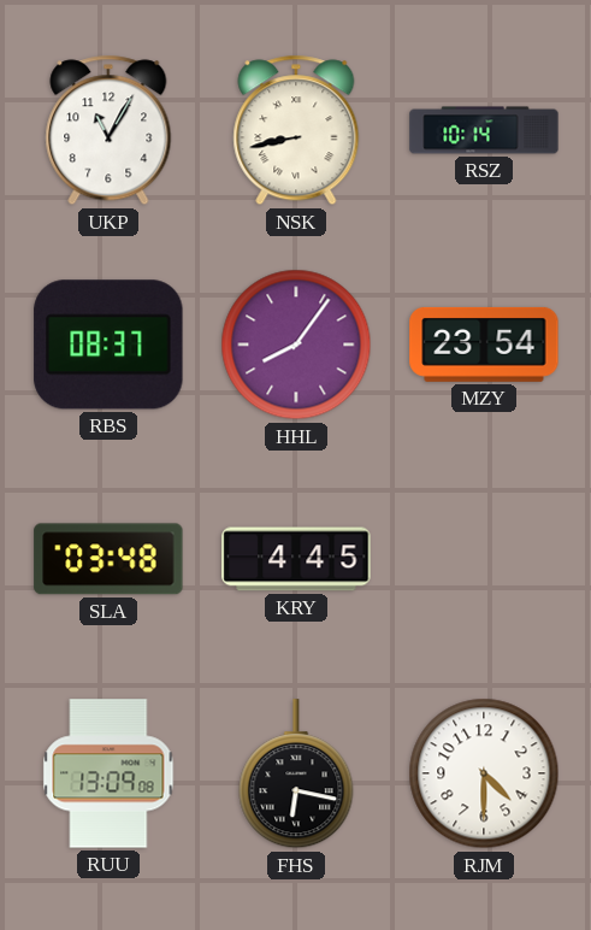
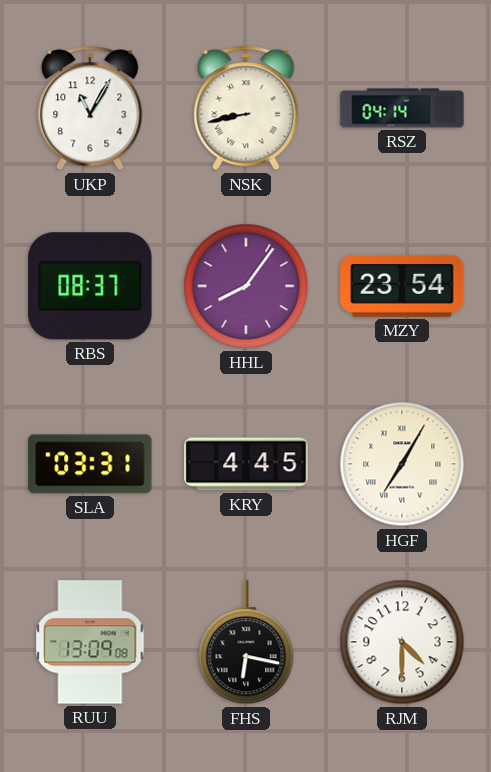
RSZ: 10:14 -> 04:14 (402, 108)
SLA: 03:48 -> 03:31 (90, 464)
HGF: none -> 7:05 (402, 464)
